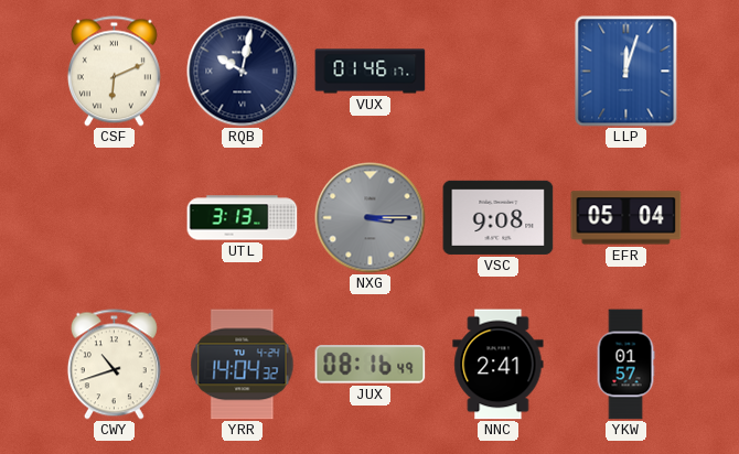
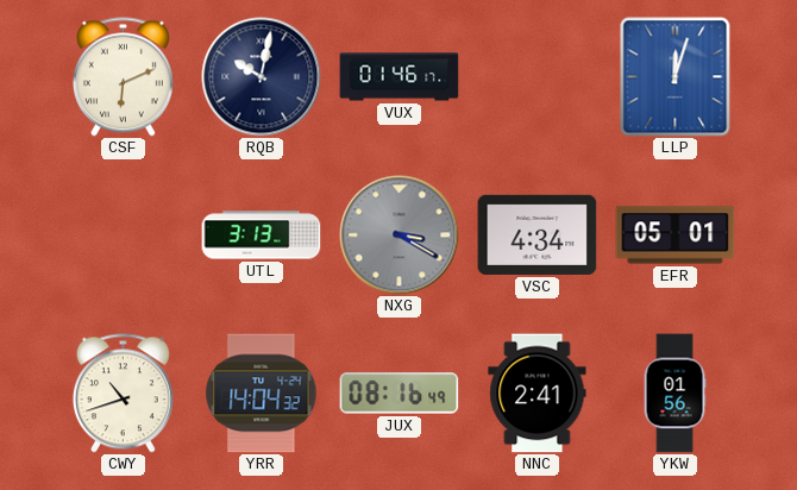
NXG: 3:15 -> 3:20 (400, 235)
VSC: 9:08 -> 4:34 (538, 234)
EFR: 05:04 -> 05:01 (676, 235)
YKW: 01:57 -> 01:56 (674, 394)
